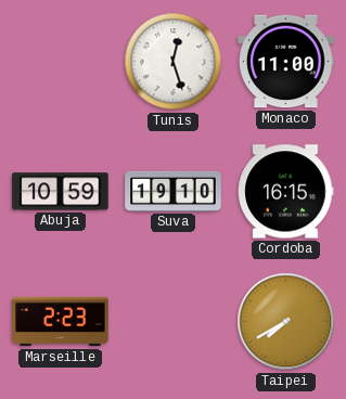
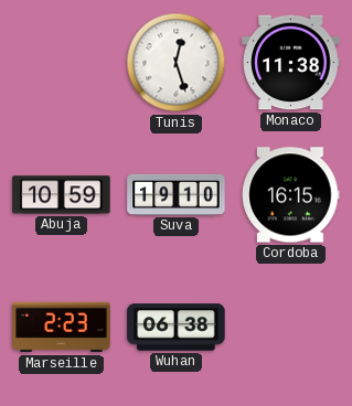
Monaco: 11:00 -> 11:38 (291, 63)
Wuhan: none -> 06:38 (177, 328)
Taipei: 7:40 -> none (286, 322)
